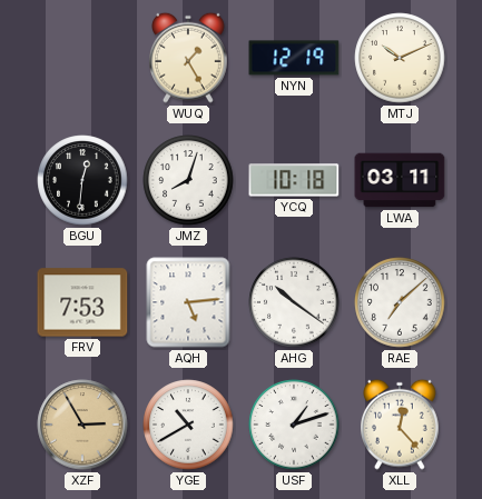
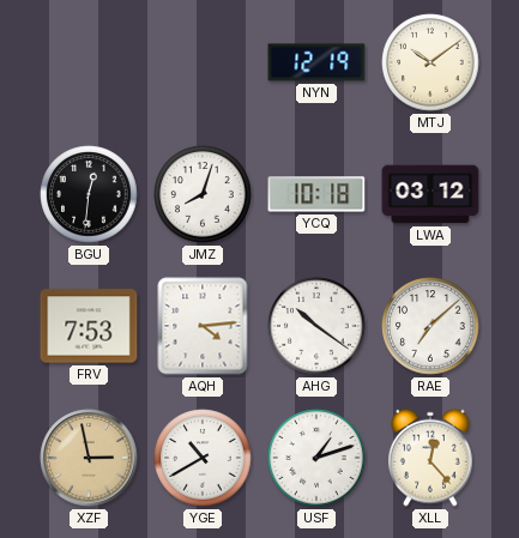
WUQ: 1:25 -> none (189, 58)
MTJ: 10:11 -> 10:09 (430, 62)
LWA: 03:11 -> 03:12 (430, 194)
AQH: 5:14 -> 4:14 (203, 326)
XZF: 2:55 -> 2:58 (89, 458)
